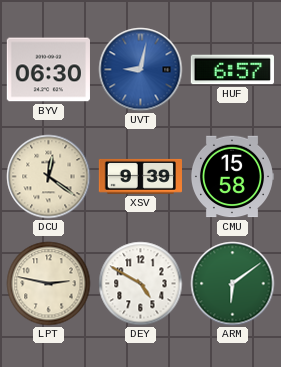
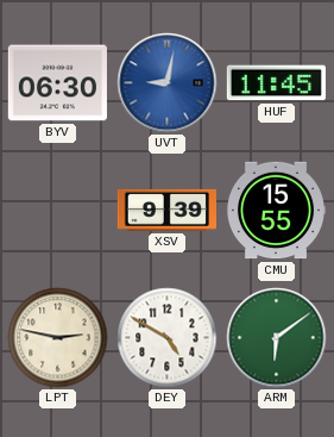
HUF: 6:57 -> 11:45 (276, 83)
DCU: 12:21 -> none (49, 177)
CMU: 15:58 -> 15:55 (275, 211)
